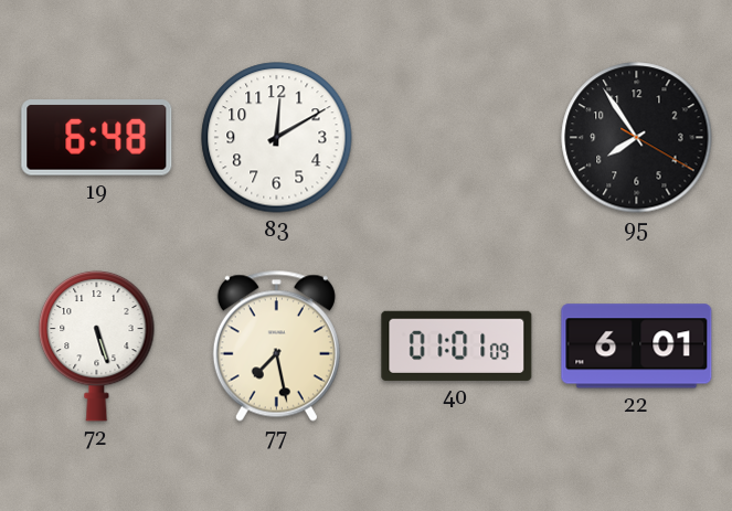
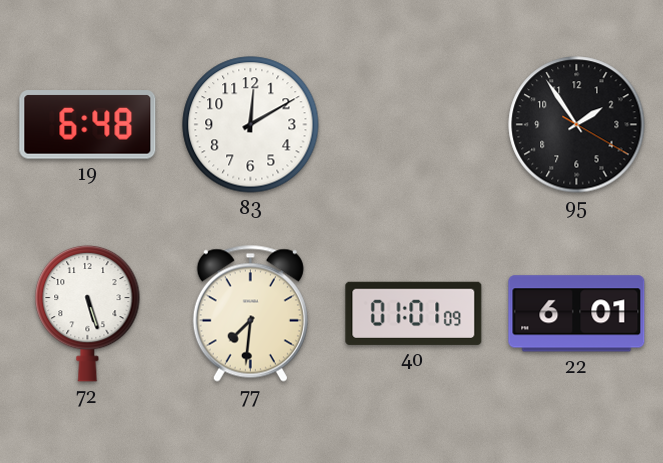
95: 7:54 -> 1:54 (577, 125)
77: 7:28 -> 7:31 (250, 313)
